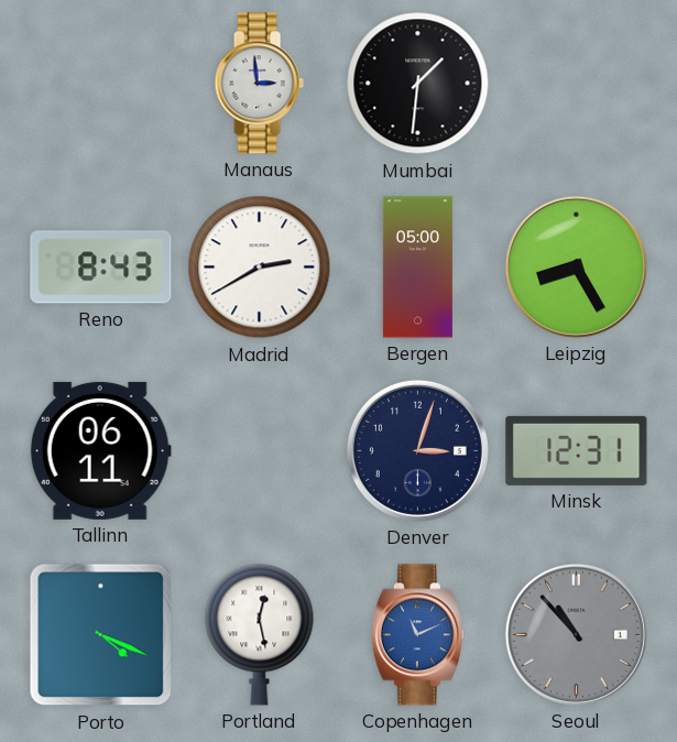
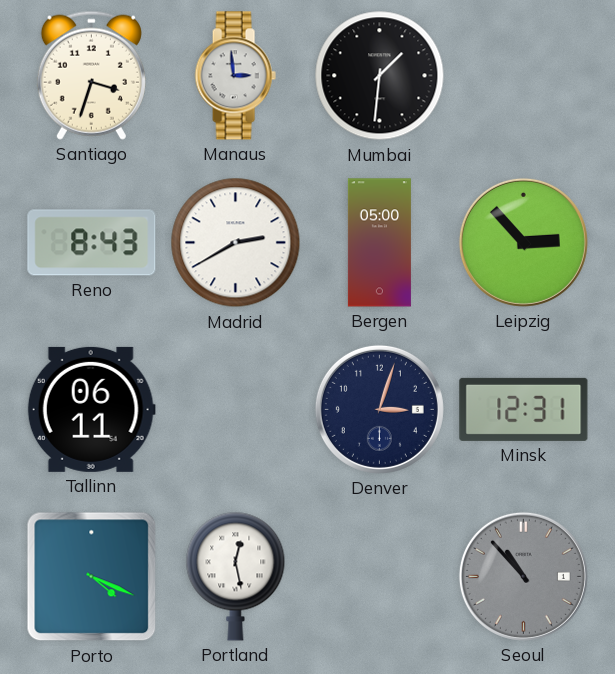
Santiago: none -> 3:33 (91, 75)
Leipzig: 8:25 -> 2:53 (523, 242)
Copenhagen: 11:11 -> none (417, 635)
